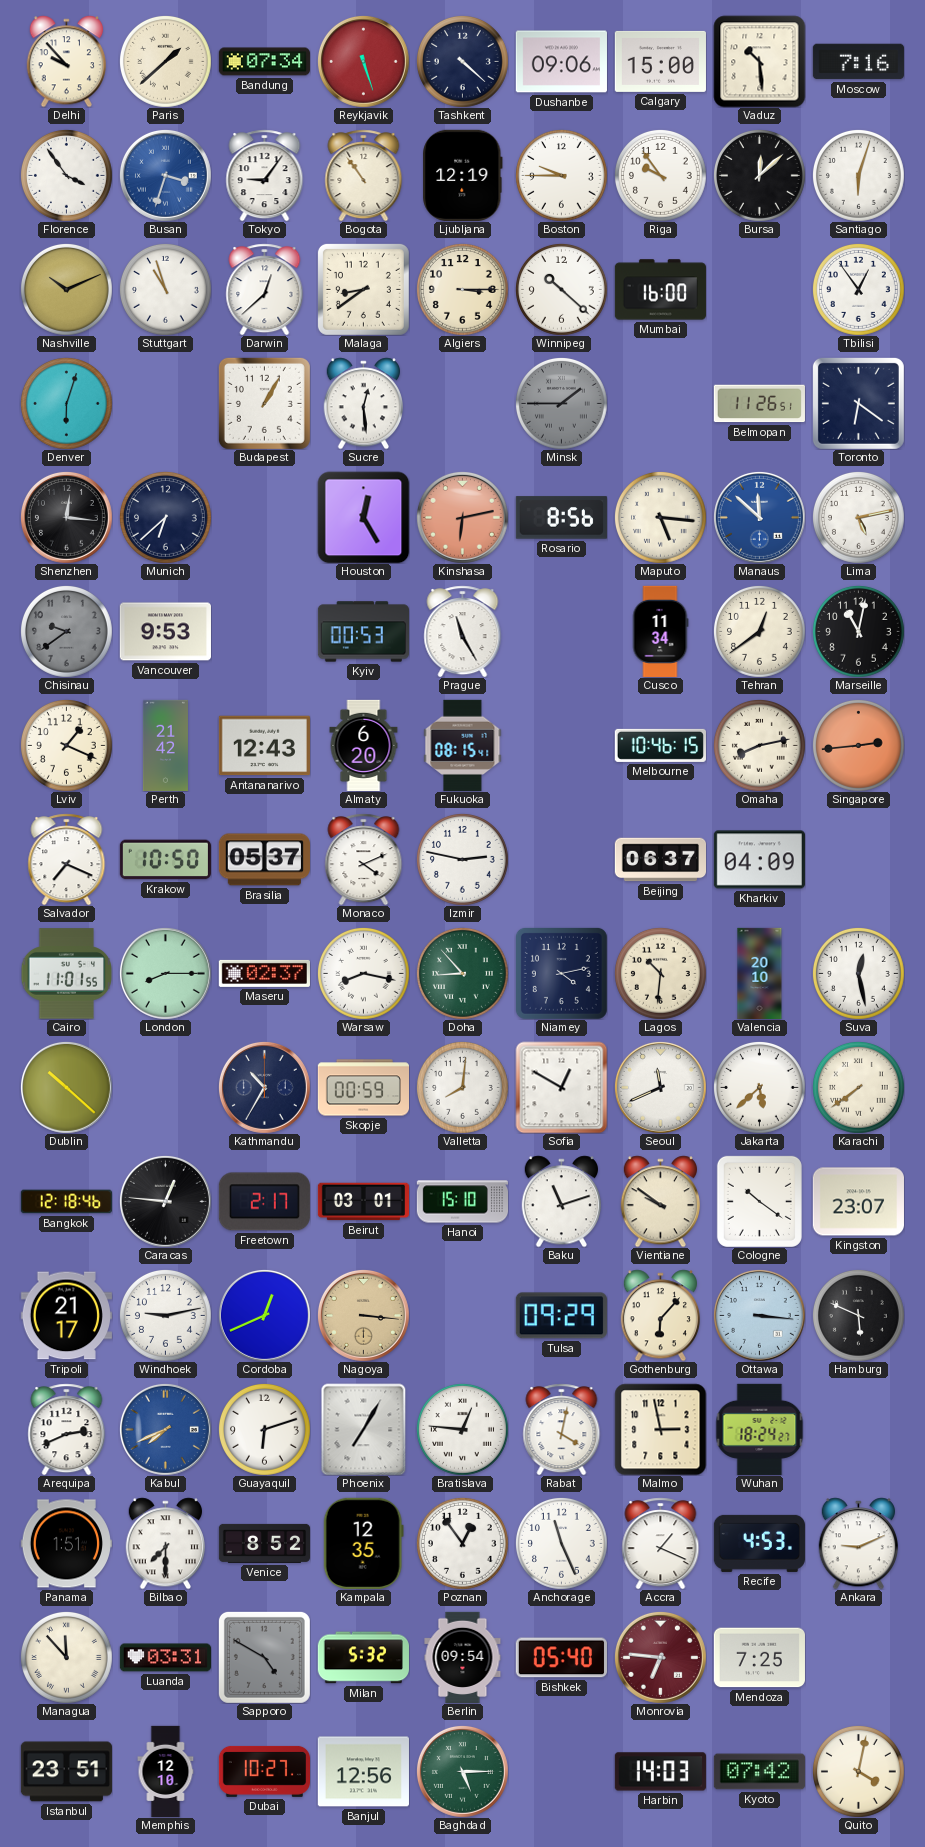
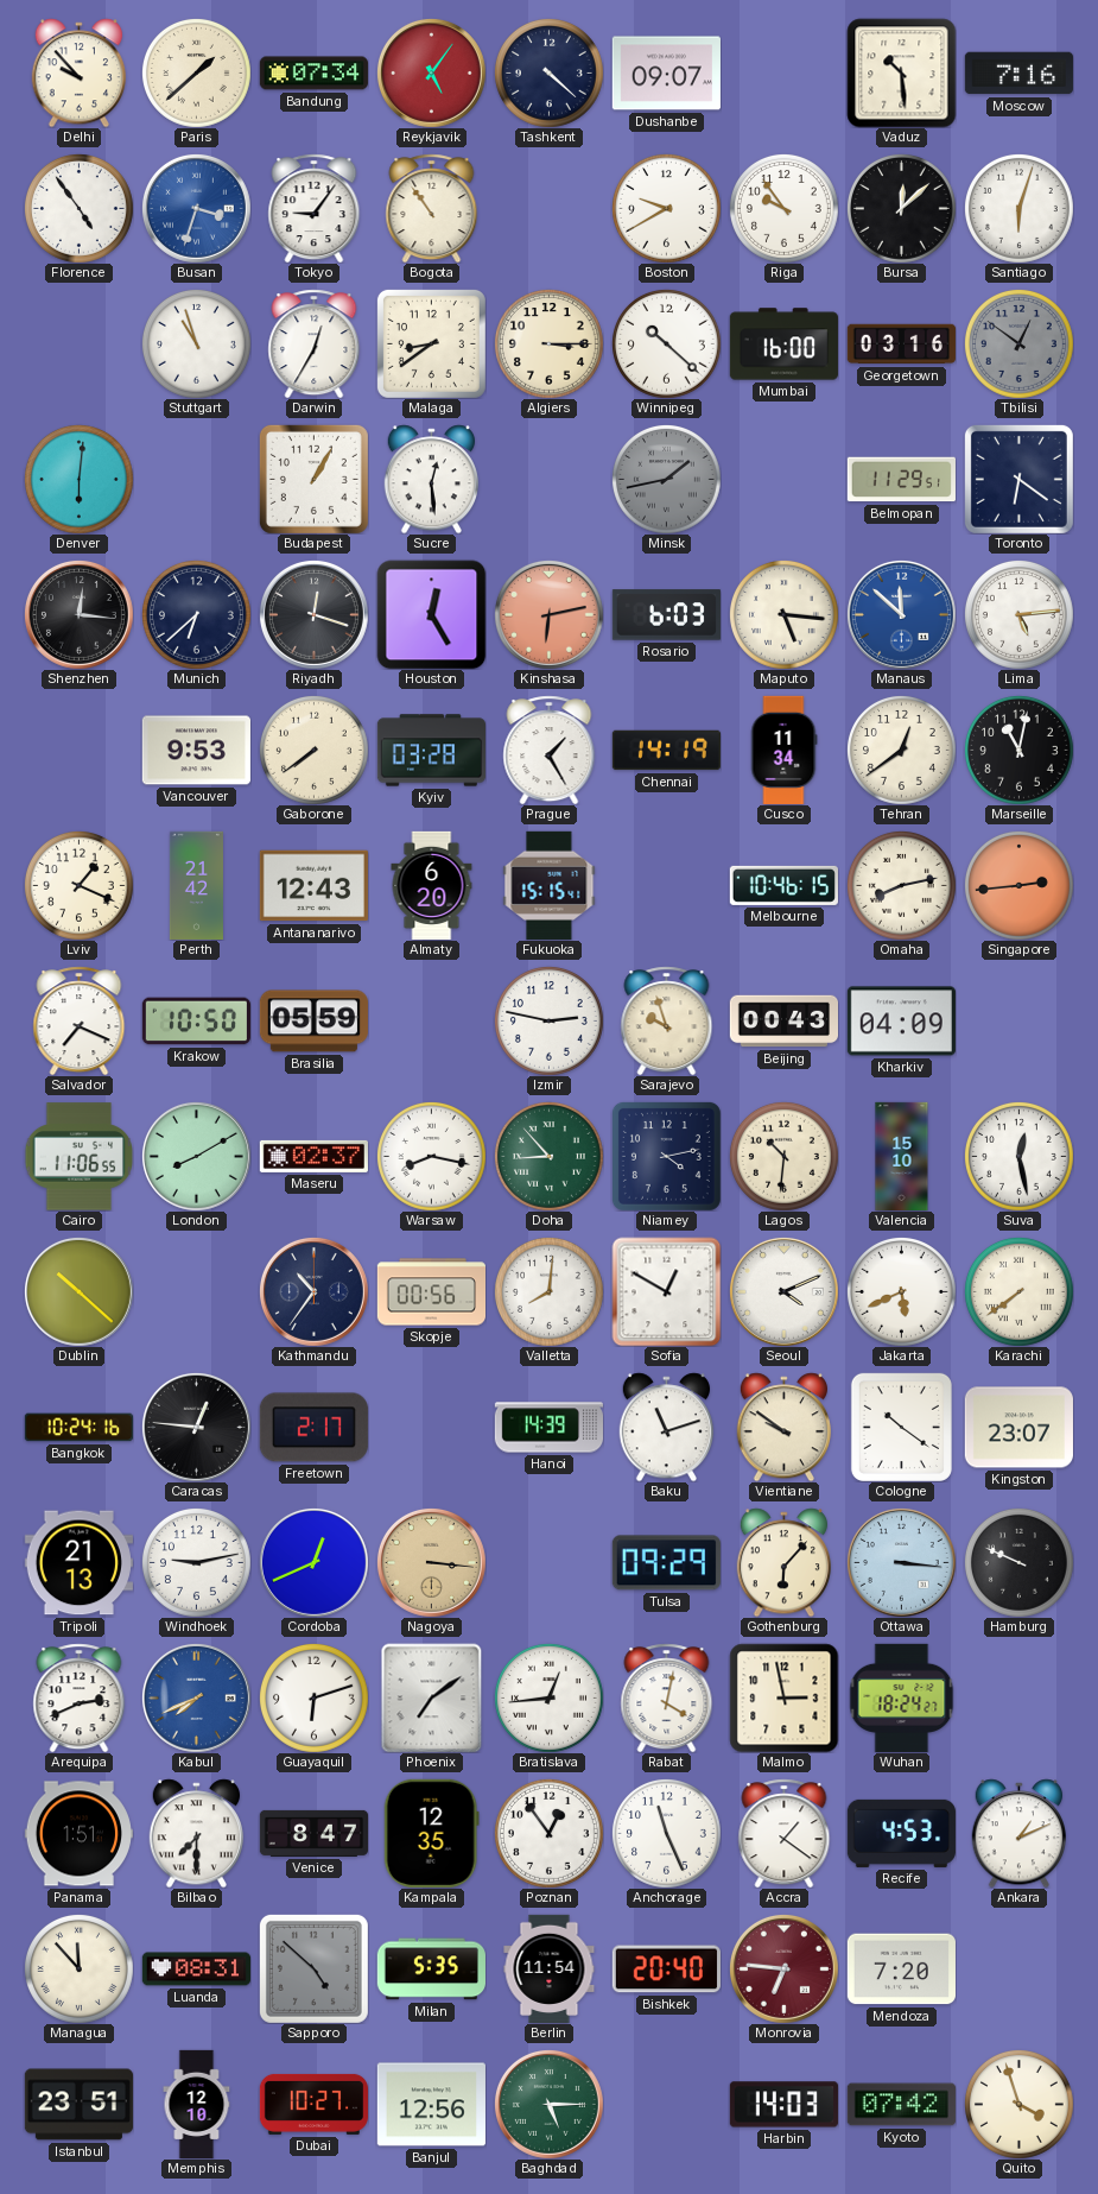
Reykjavik: 5:27 -> 5:06 (431, 72)
Dushanbe: 09:06 -> 09:07 (666, 74)
Calgary: 15:00 -> none (660, 61)
Florence: 3:54 -> 4:54 (80, 209)
Ljubljana: 12:19 -> none (463, 175)
Boston: 9:45 -> 9:40 (667, 209)
Nashville: 10:11 -> none (67, 290)
Darwin: 12:38 -> 12:35 (315, 343)
Georgetown: none -> 03:16 (901, 344)
Tbilisi: 12:54 -> 12:51 (1020, 344)
Tbilisi dial: white -> grey (1020, 344)
Denver: 6:03 -> 6:01 (80, 480)
Minsk: 1:45 -> 1:43 (667, 480)
Belmopan: 11:26 -> 11:29 (901, 480)
Riyadh: none -> 12:18 (313, 614)
Rosario: 8:56 -> 6:03 (666, 615)
Lima: 5:13 -> 5:14 (1020, 615)
Chisinau: 9:39 -> none (67, 632)
Gaborone: none -> 7:39 (315, 751)
Kyiv: 00:53 -> 03:28 (431, 751)
Prague: 11:25 -> 1:25 (550, 750)
Chennai: none -> 14:19 (666, 751)
Fukuoka: 08:15 -> 15:15 (550, 885)
Brasilia: 05:37 -> 05:59 (313, 1022)
Monaco: 4:11 -> none (364, 859)
Sarajevo: none -> 9:57 (667, 1020)
Beijing: 06:37 -> 00:43 (783, 1022)
Cairo: 11:01 -> 11:06 (78, 1157)
London: 8:15 -> 8:10 (196, 1156)
Valencia: 20:10 -> 15:10 (902, 1156)
Kathmandu: 10:35 -> 10:36 (313, 1291)
Skopje: 00:59 -> 00:56 (431, 1292)
Seoul: 11:41 -> 4:11 (783, 1291)
Jakarta: 5:38 -> 5:41 (902, 1292)
Bangkok: 12:18 -> 10:24 (78, 1428)
Beirut: 03:01 -> none (363, 1202)
Hanoi: 15:10 -> 14:39 (548, 1428)
Tripoli: 21:17 -> 21:13 (78, 1563)
Hamburg: 5:49 -> 9:49 (1020, 1563)
Phoenix: 7:05 -> 7:09 (432, 1697)
Bratislava: 12:46 -> 12:44 (550, 1699)
Venice: 8:52 -> 8:47 (313, 1833)
Accra: 1:19 -> 1:21 (785, 1833)
Ankara: 9:11 -> 1:11 (1018, 1833)
Luanda: 03:31 -> 08:31 (196, 1969)
Sapporo: 4:50 -> 4:52 (313, 1968)
Milan: 5:32 -> 5:35 (431, 1969)
Berlin: 09:54 -> 11:54 (550, 1968)
Bishkek: 05:40 -> 20:40 (666, 1969)
Mendoza: 7:25 -> 7:20 (901, 1969)
Quito: 4:02 -> 3:57 (1020, 2105)
